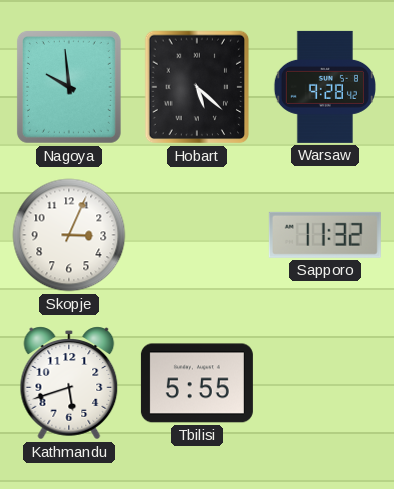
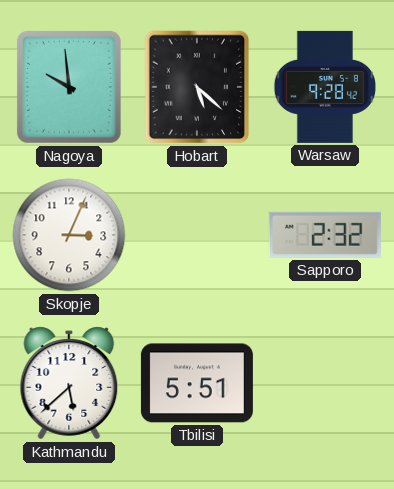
Sapporo: 11:32 -> 2:32 (325, 235)
Kathmandu: 5:42 -> 5:38 (69, 383)
Tbilisi: 5:55 -> 5:51 (197, 383)
